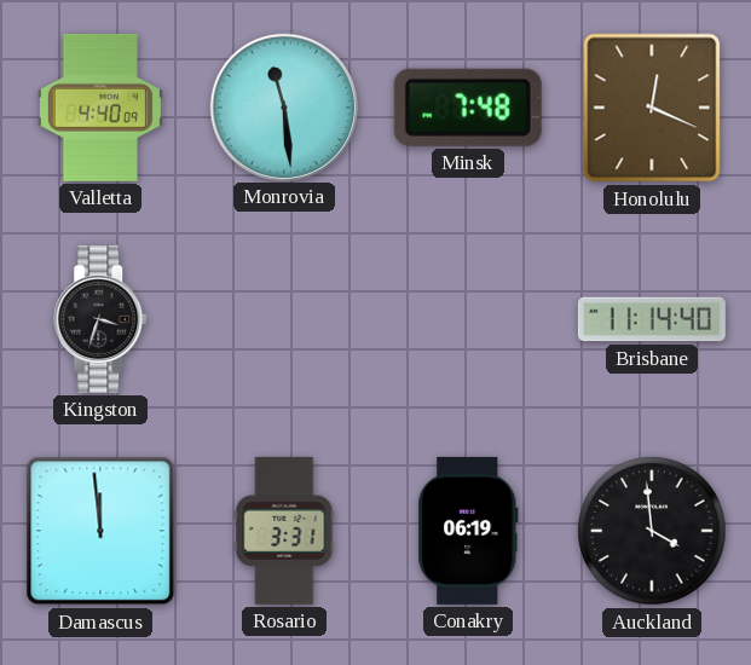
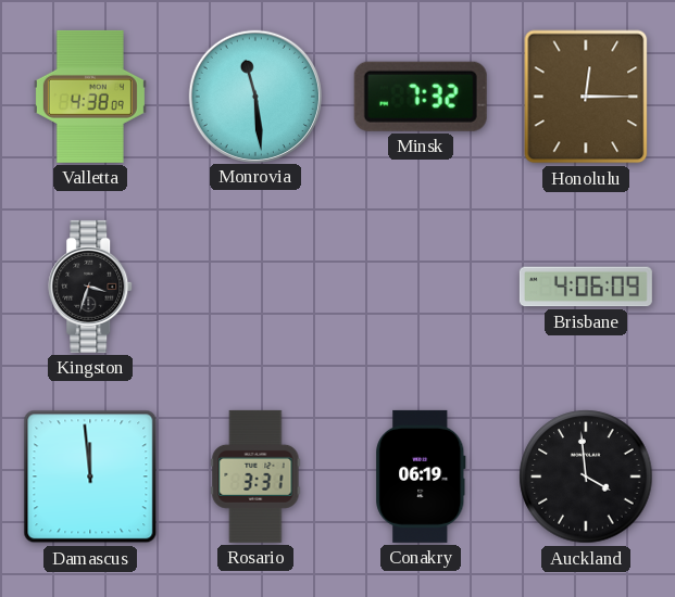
Valletta: 4:40 -> 4:38 (90, 97)
Minsk: 7:48 -> 7:32 (421, 97)
Honolulu: 12:19 -> 12:15 (586, 97)
Brisbane: 11:14 -> 4:06 (586, 287)
